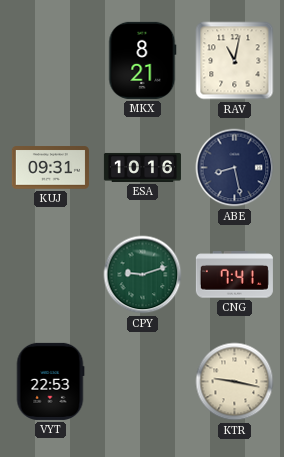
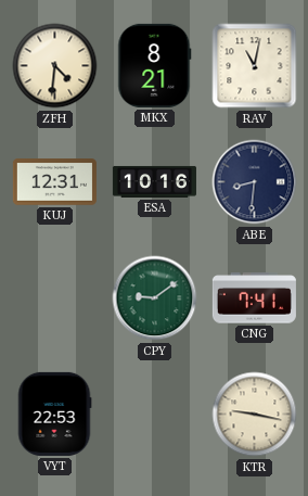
ZFH: none -> 4:31 (55, 66)
KUJ: 09:31 -> 12:31 (54, 182)
ABE: 8:28 -> 8:31 (255, 182)
CPY: 9:12 -> 9:09 (155, 298)
